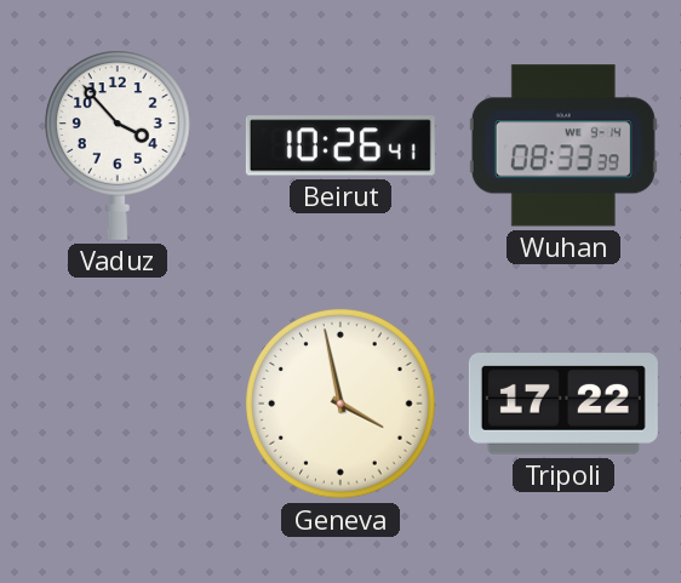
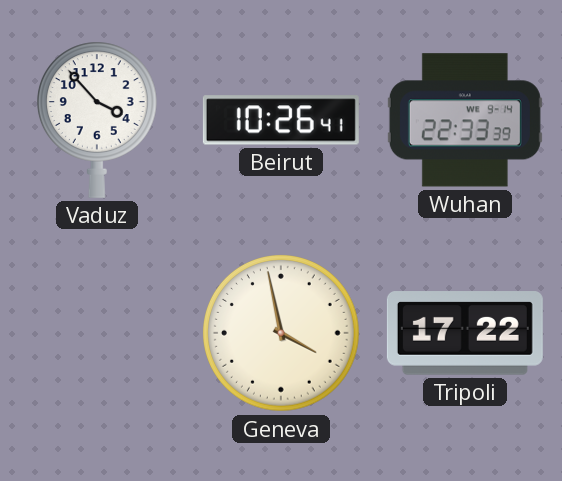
Wuhan: 08:33 -> 22:33 (465, 120)
